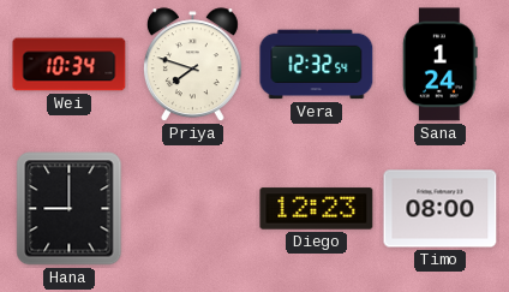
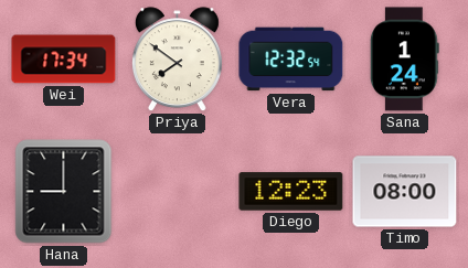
Wei: 10:34 -> 17:34 (64, 60)
Priya: 7:48 -> 7:51 (177, 60)
